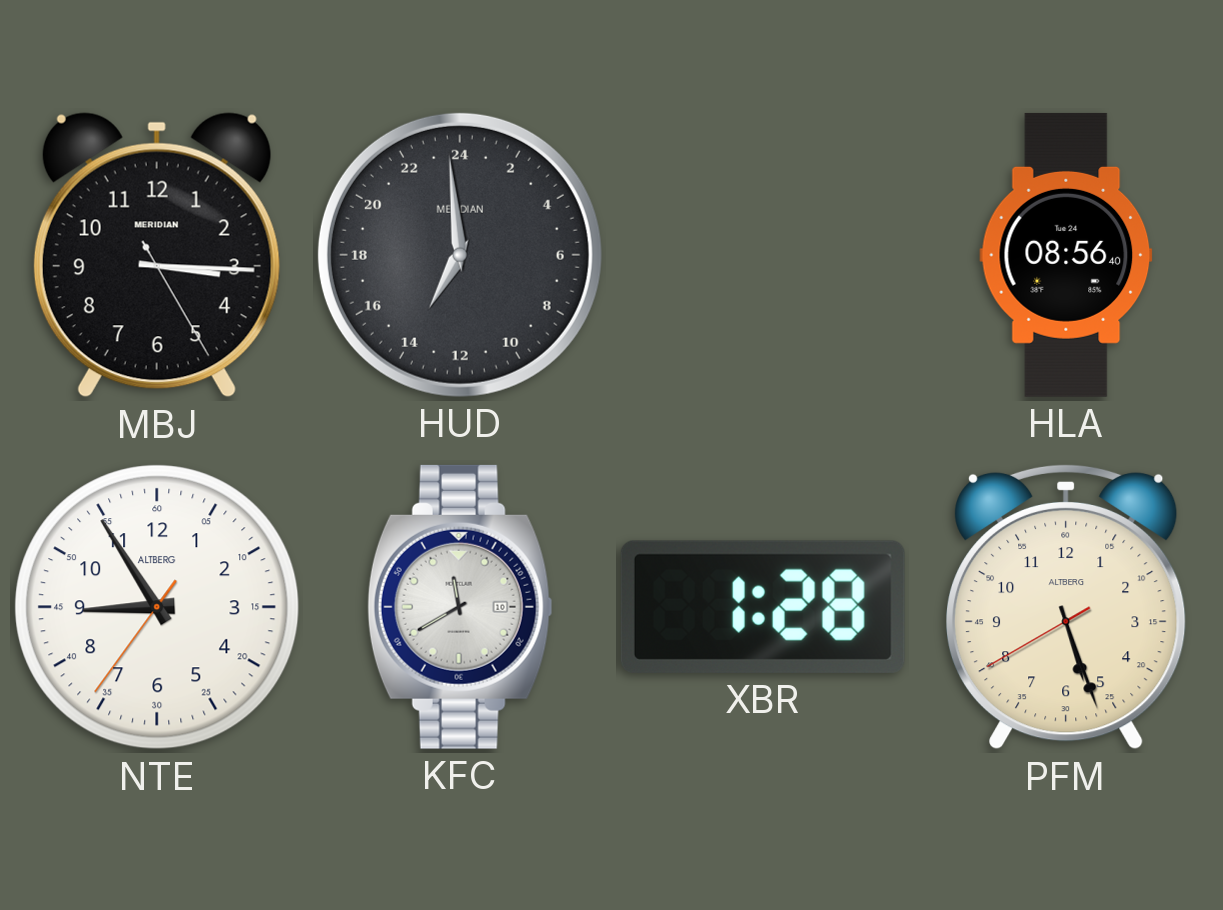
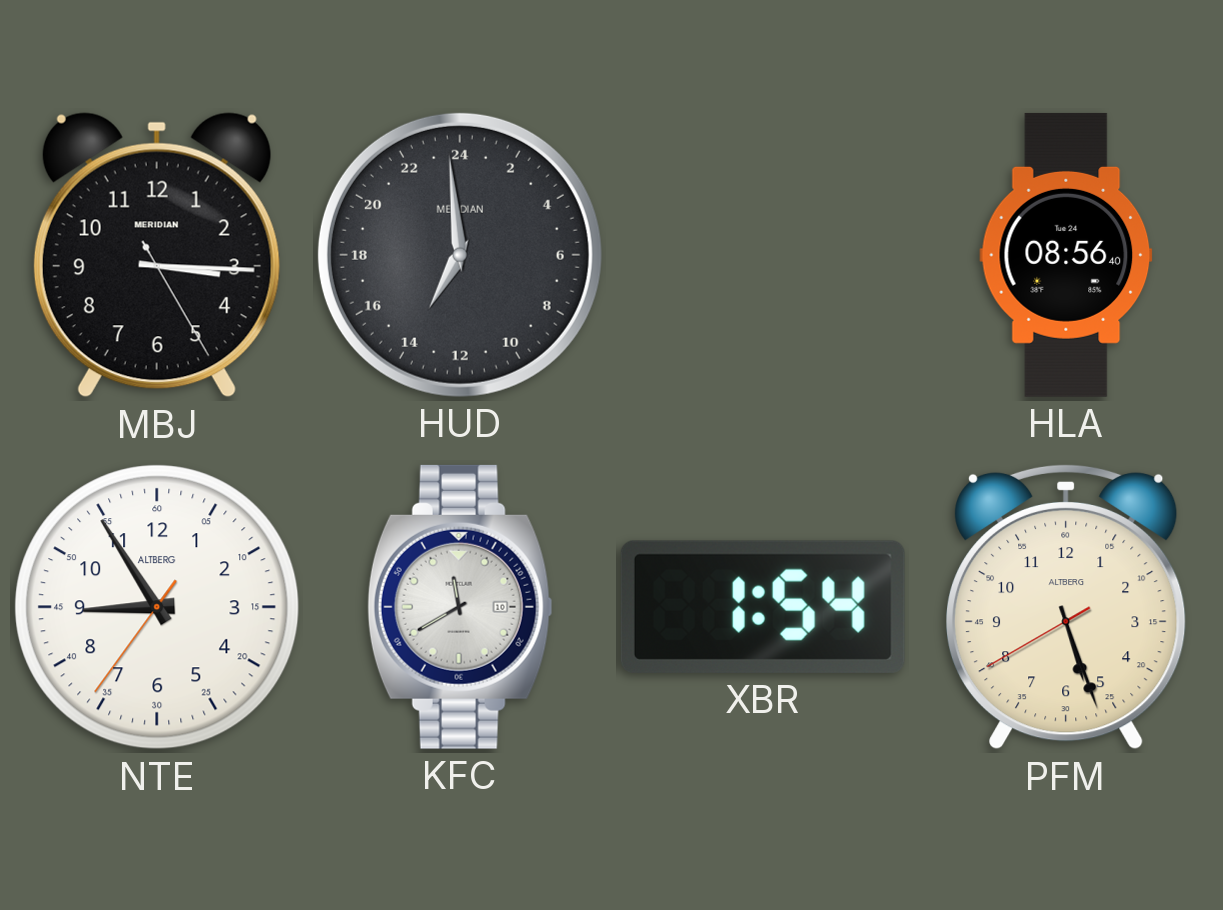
XBR: 1:28 -> 1:54 (763, 607)
